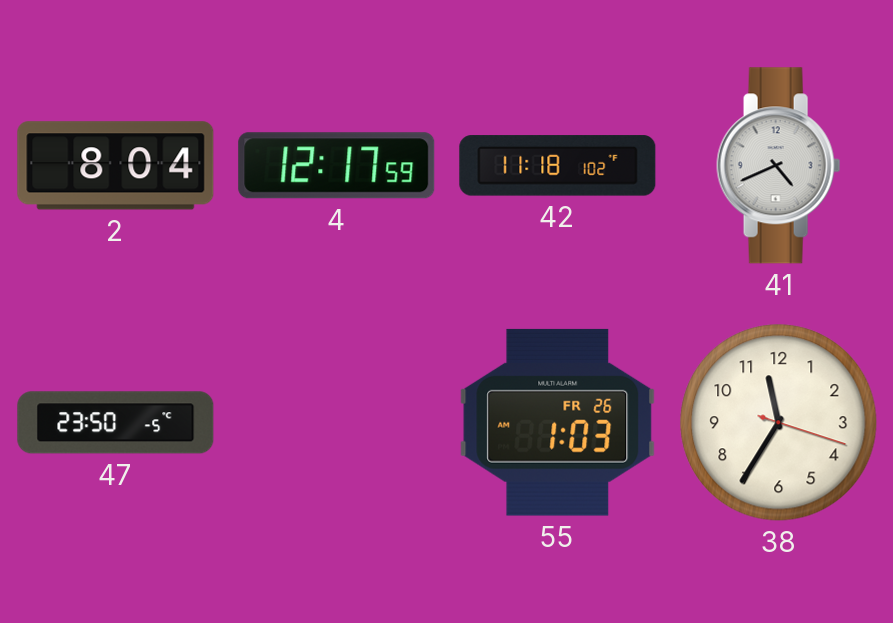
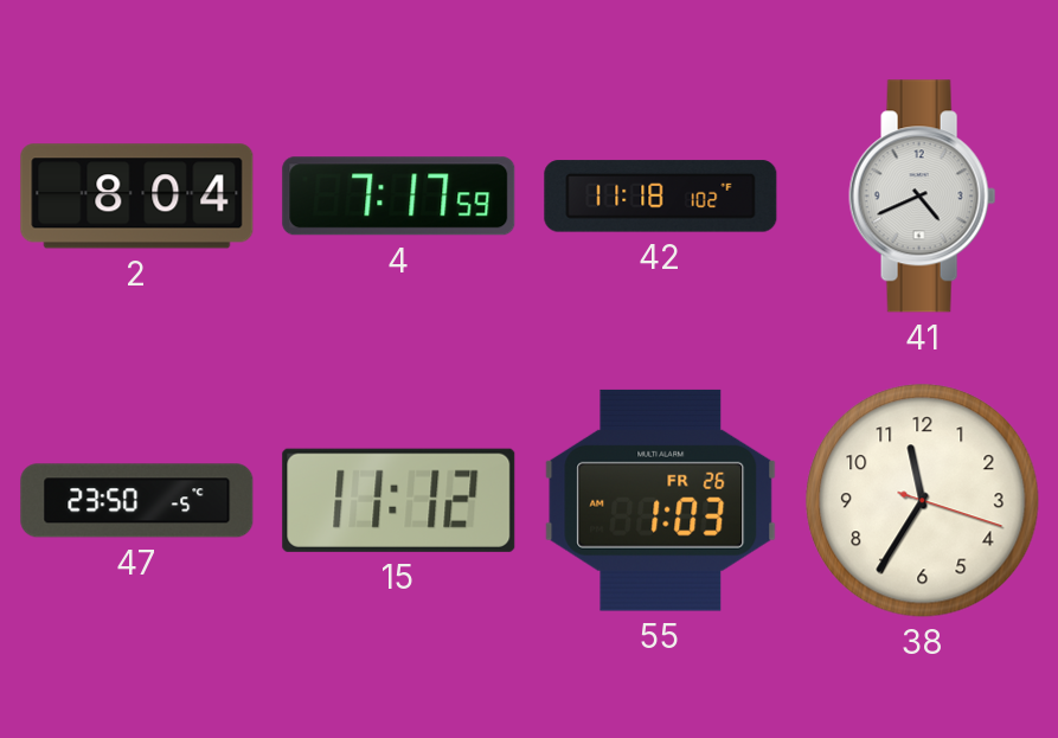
4: 12:17 -> 7:17 (399, 197)
15: none -> 11:12 (399, 500)
